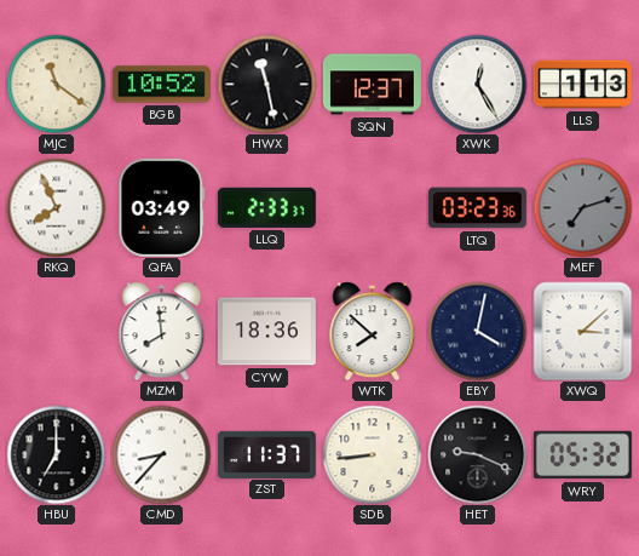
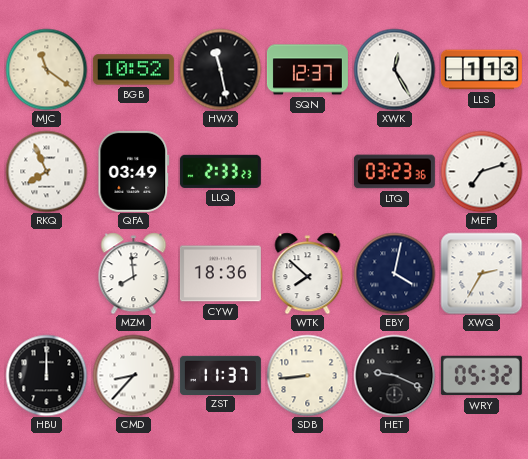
LLQ: 2:33:37 -> 2:33:23 (220, 171)
MEF dial: grey -> white (481, 171)
XWQ: 3:08 -> 2:35 (481, 273)
HBU: 7:00 -> 12:00 (46, 375)
